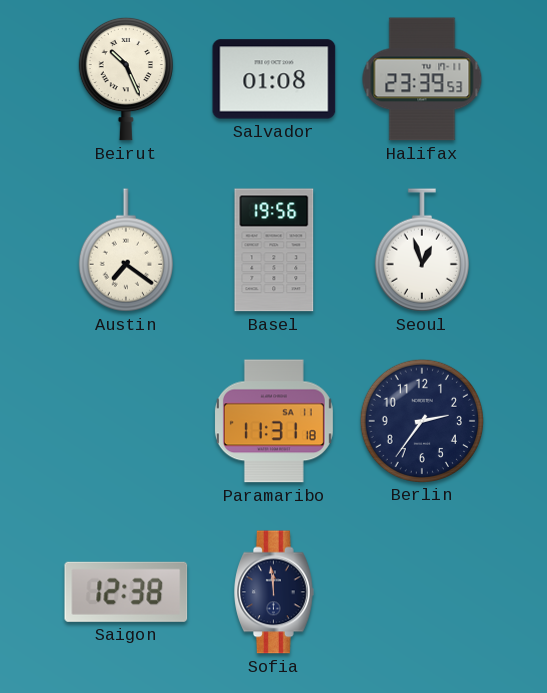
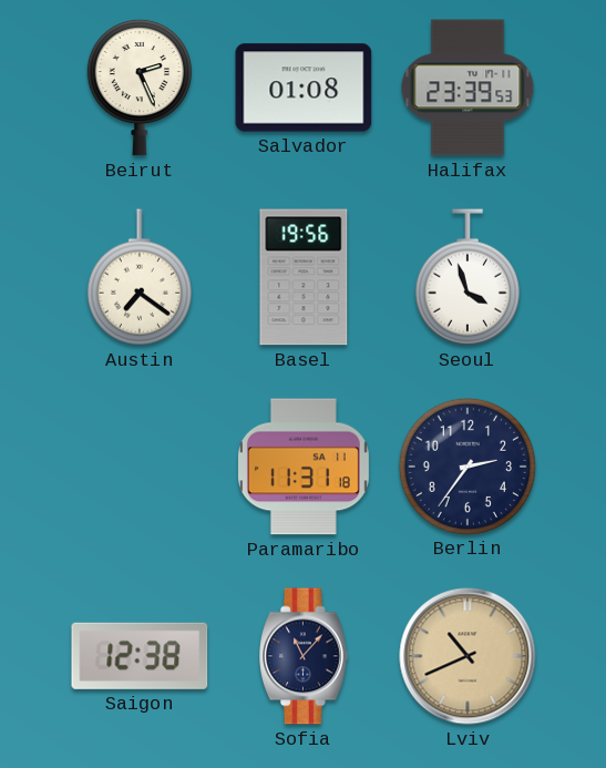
Beirut: 10:26 -> 2:26 (140, 88)
Seoul: 12:57 -> 3:57 (468, 277)
Sofia: 11:59 -> 11:07 (305, 656)
Lviv: none -> 10:41 (468, 656)
